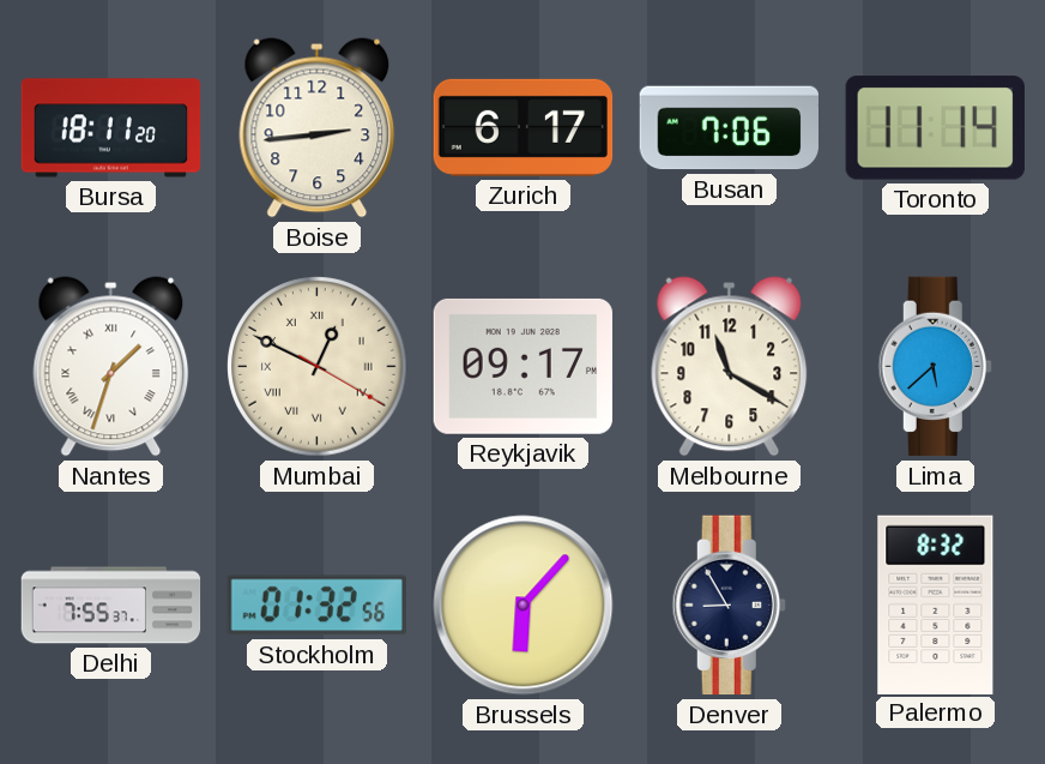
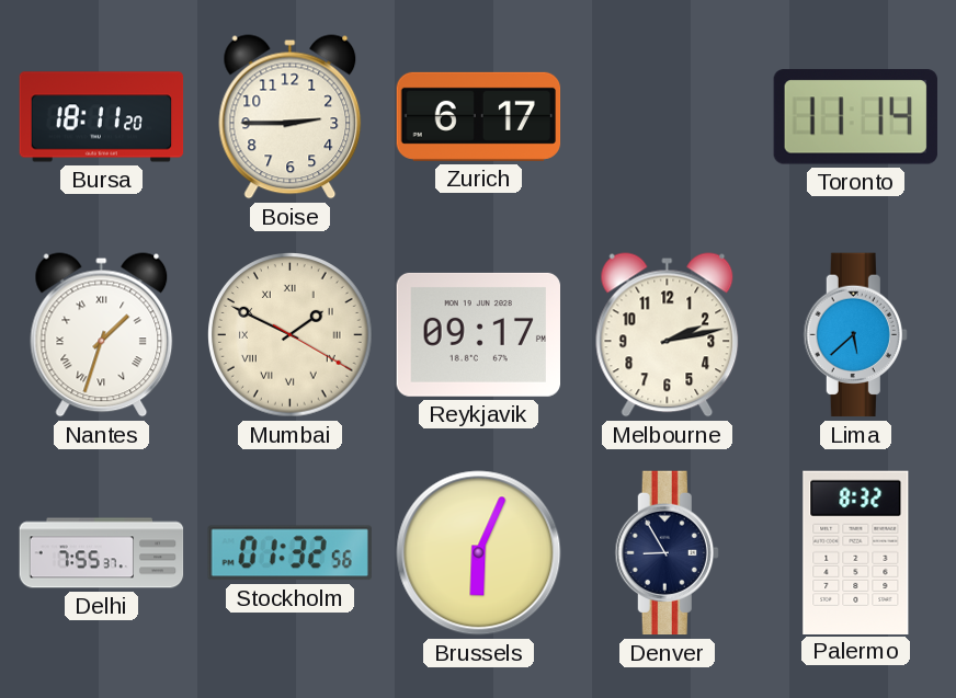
Boise: 2:44 -> 2:45 (291, 117)
Busan: 7:06 -> none (729, 128)
Mumbai: 12:49 -> 1:49 (291, 335)
Melbourne: 11:20 -> 2:13 (668, 335)
Brussels: 6:07 -> 6:04 (479, 553)
